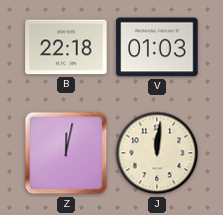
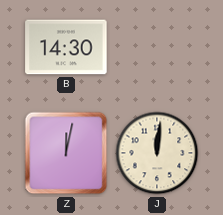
B: 22:18 -> 14:30 (66, 47)
V: 01:03 -> none (157, 47)
